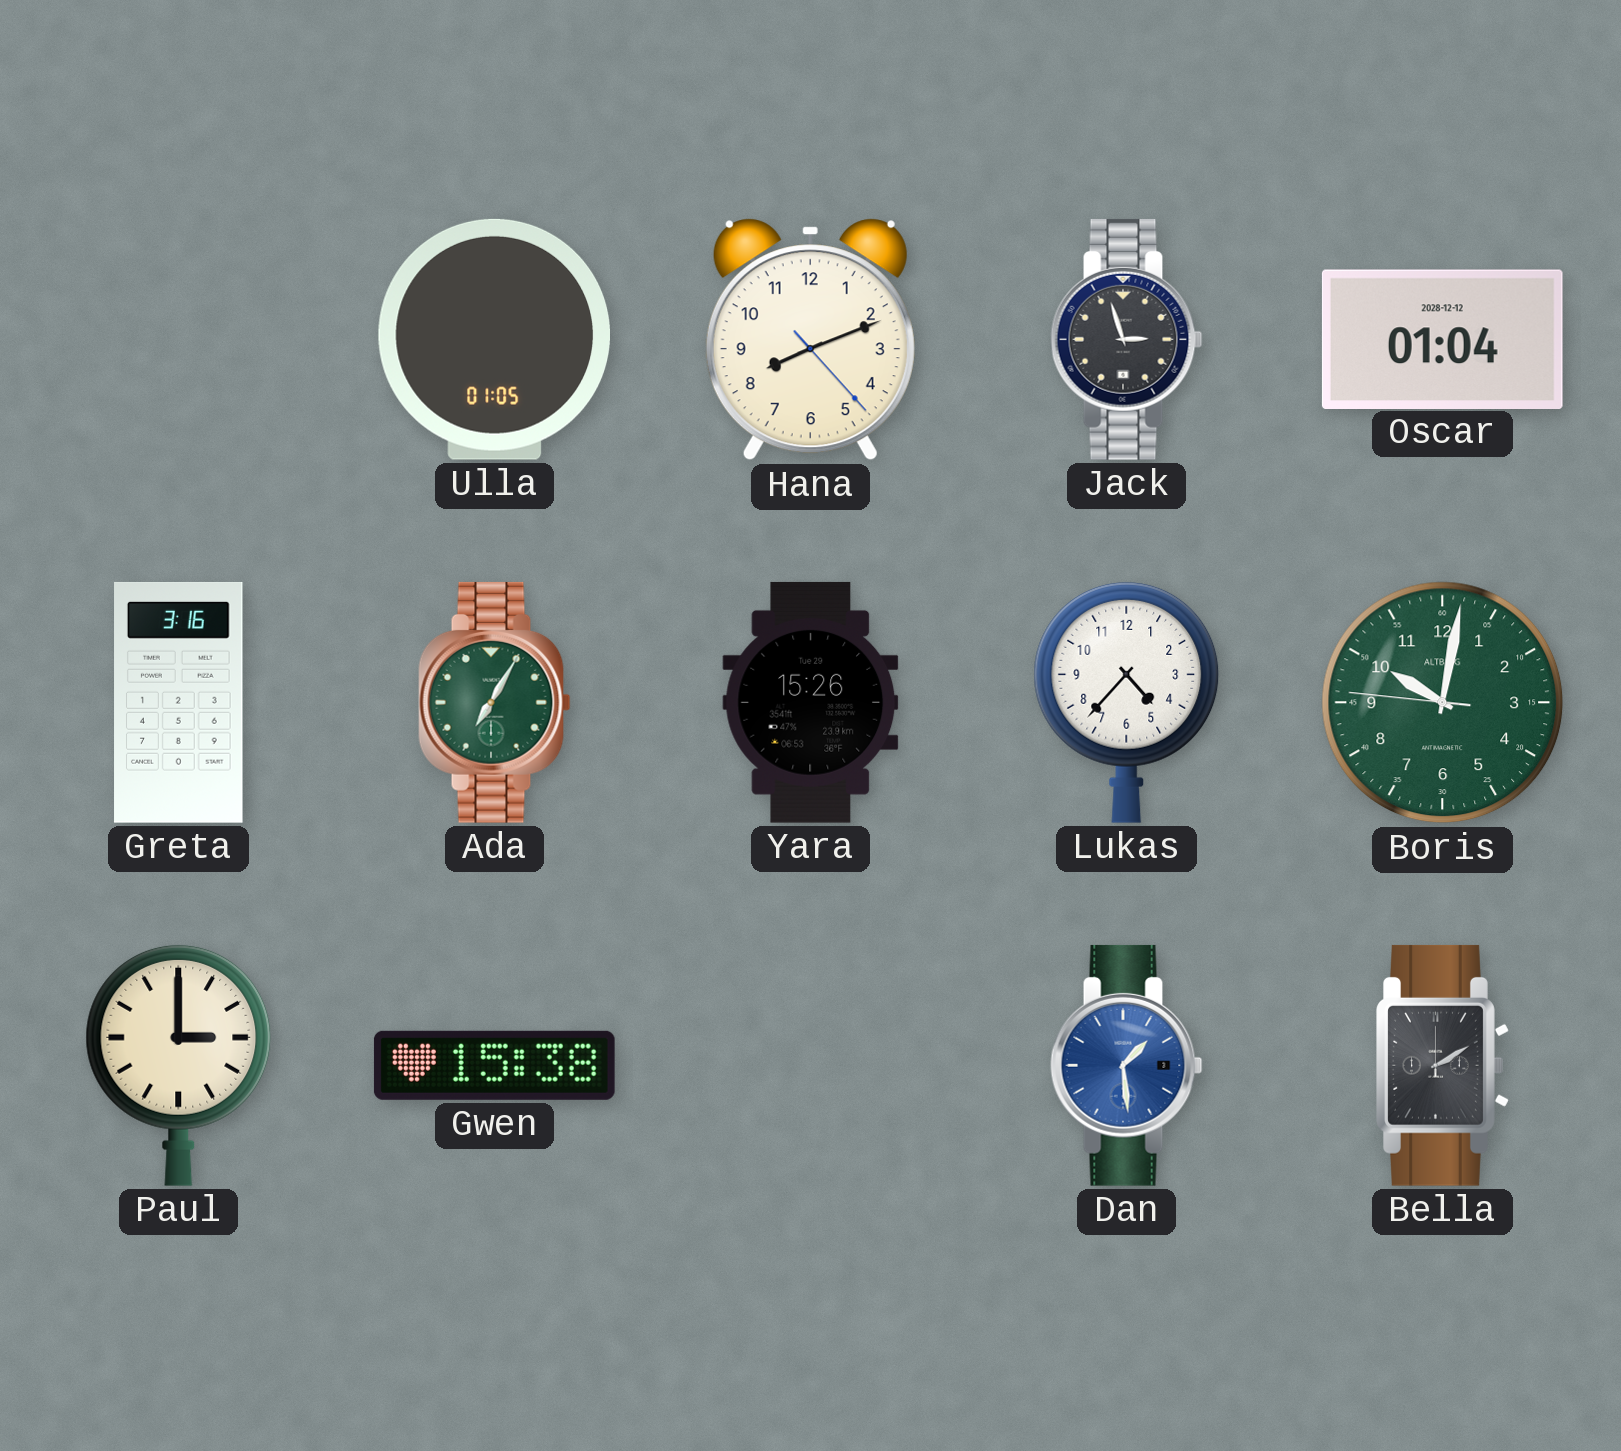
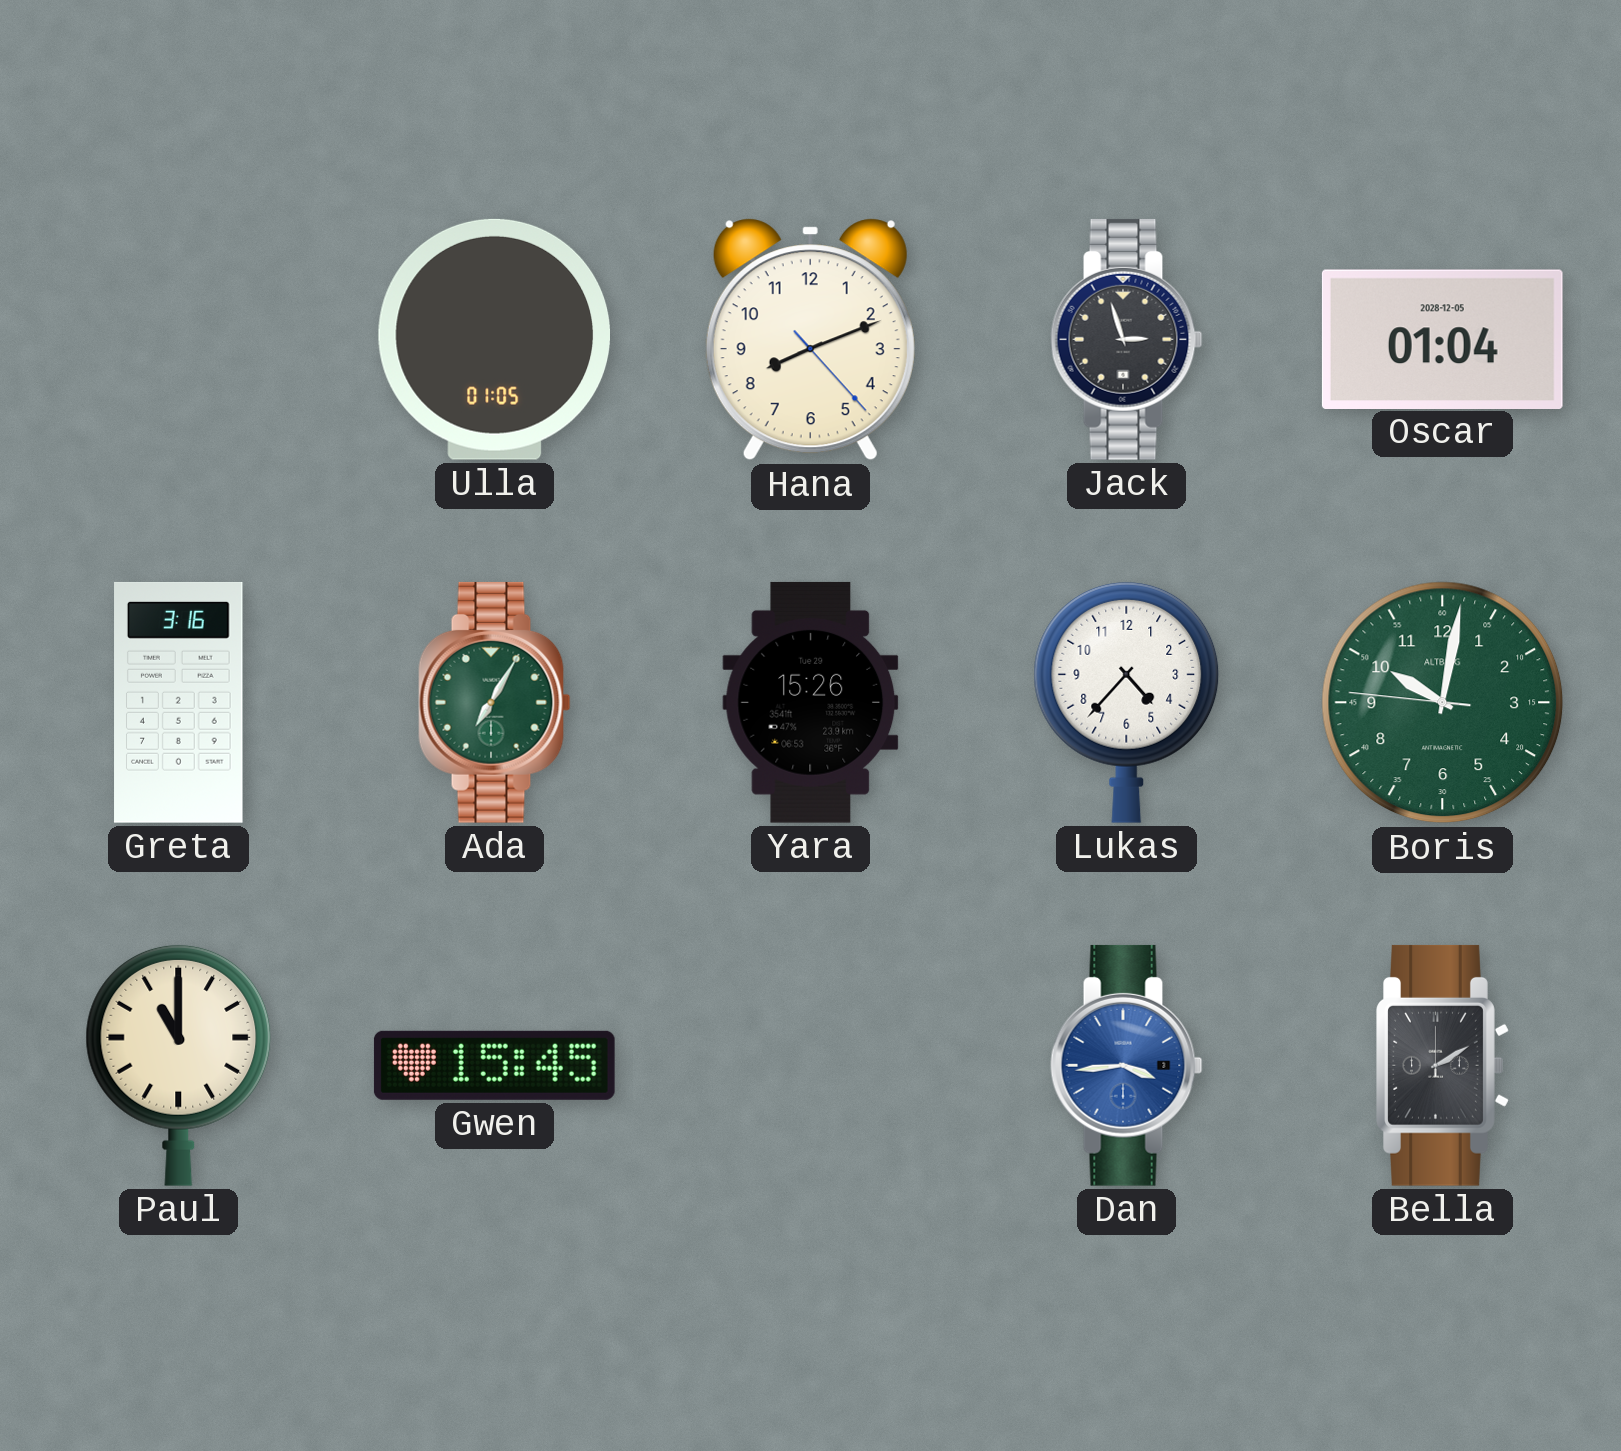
Oscar date: 2028-12-12 -> 2028-12-05 (1442, 339)
Paul: 3:00 -> 11:00 (179, 1065)
Gwen: 15:38 -> 15:45 (494, 1065)
Dan: 1:29 -> 3:44 (1127, 1065)
